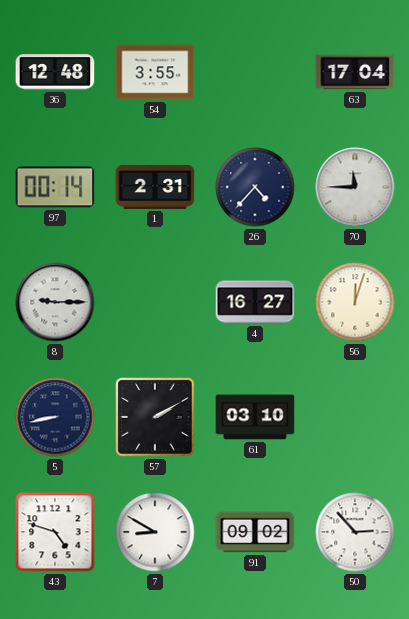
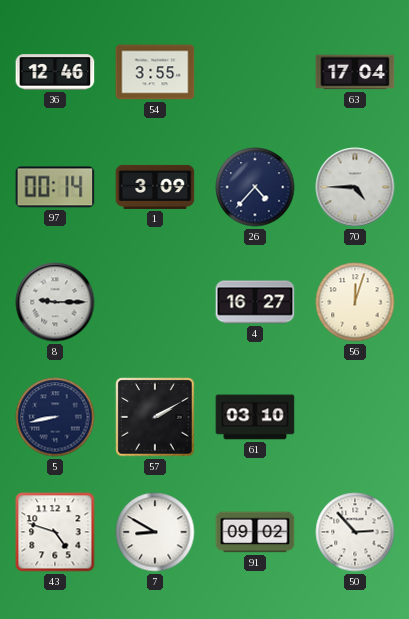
36: 12:48 -> 12:46 (55, 72)
1: 2:31 -> 3:09 (155, 187)
70: 11:45 -> 4:45 (355, 187)
